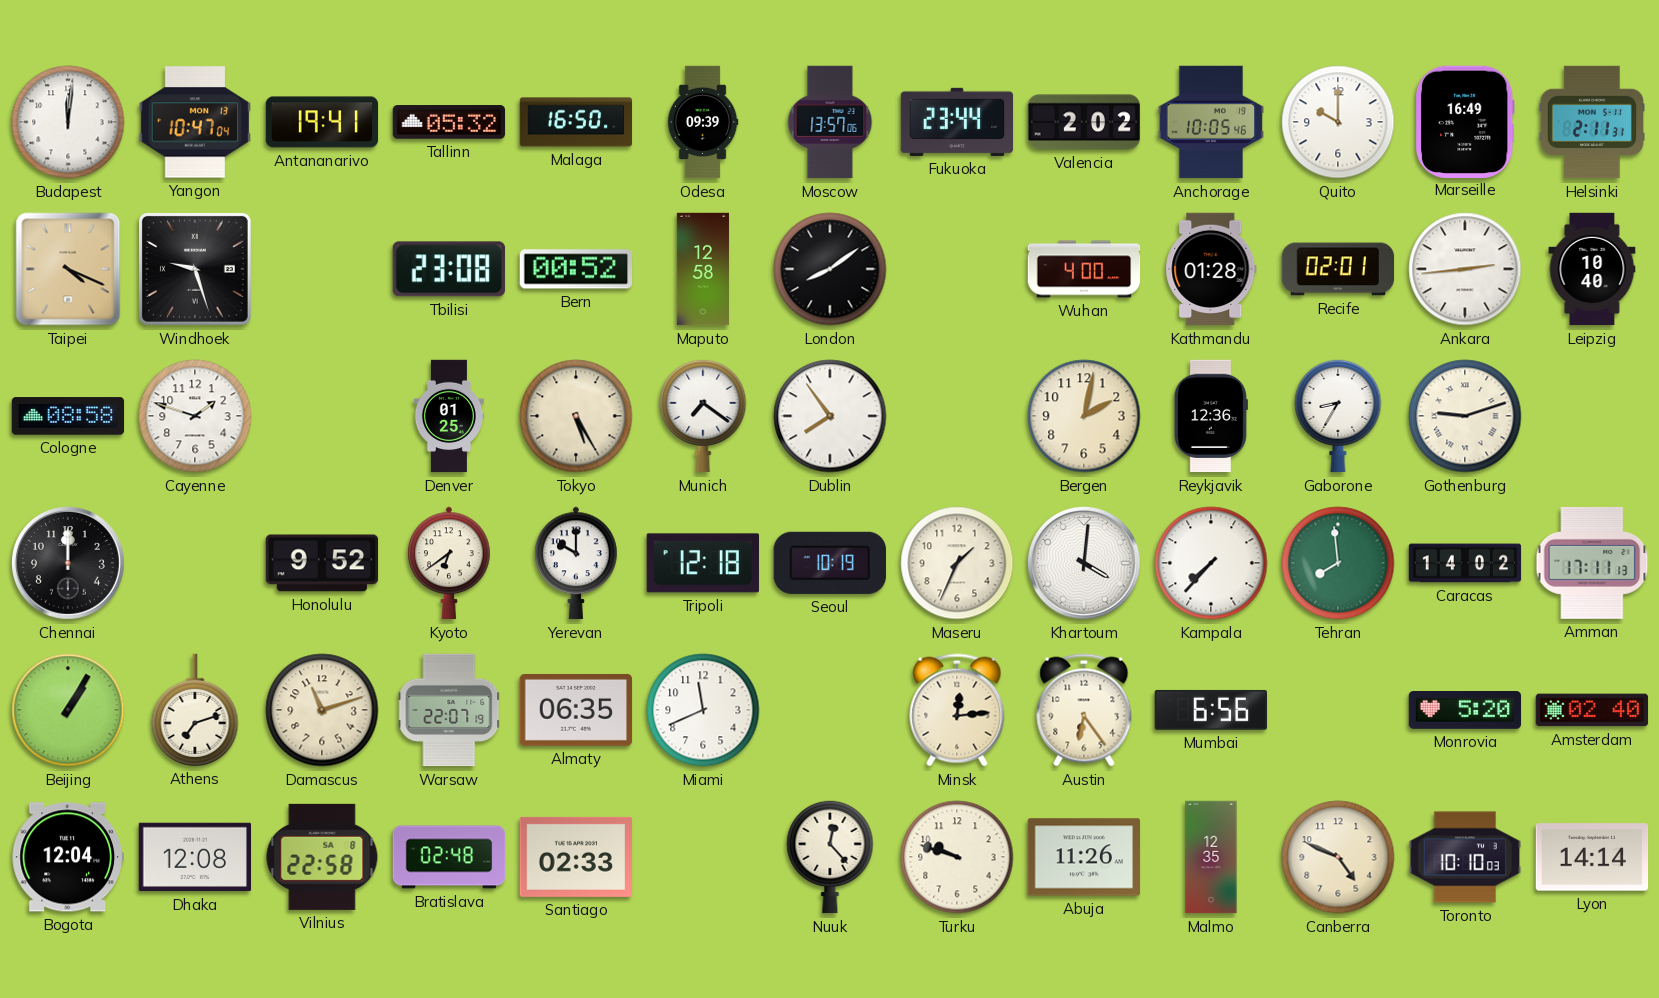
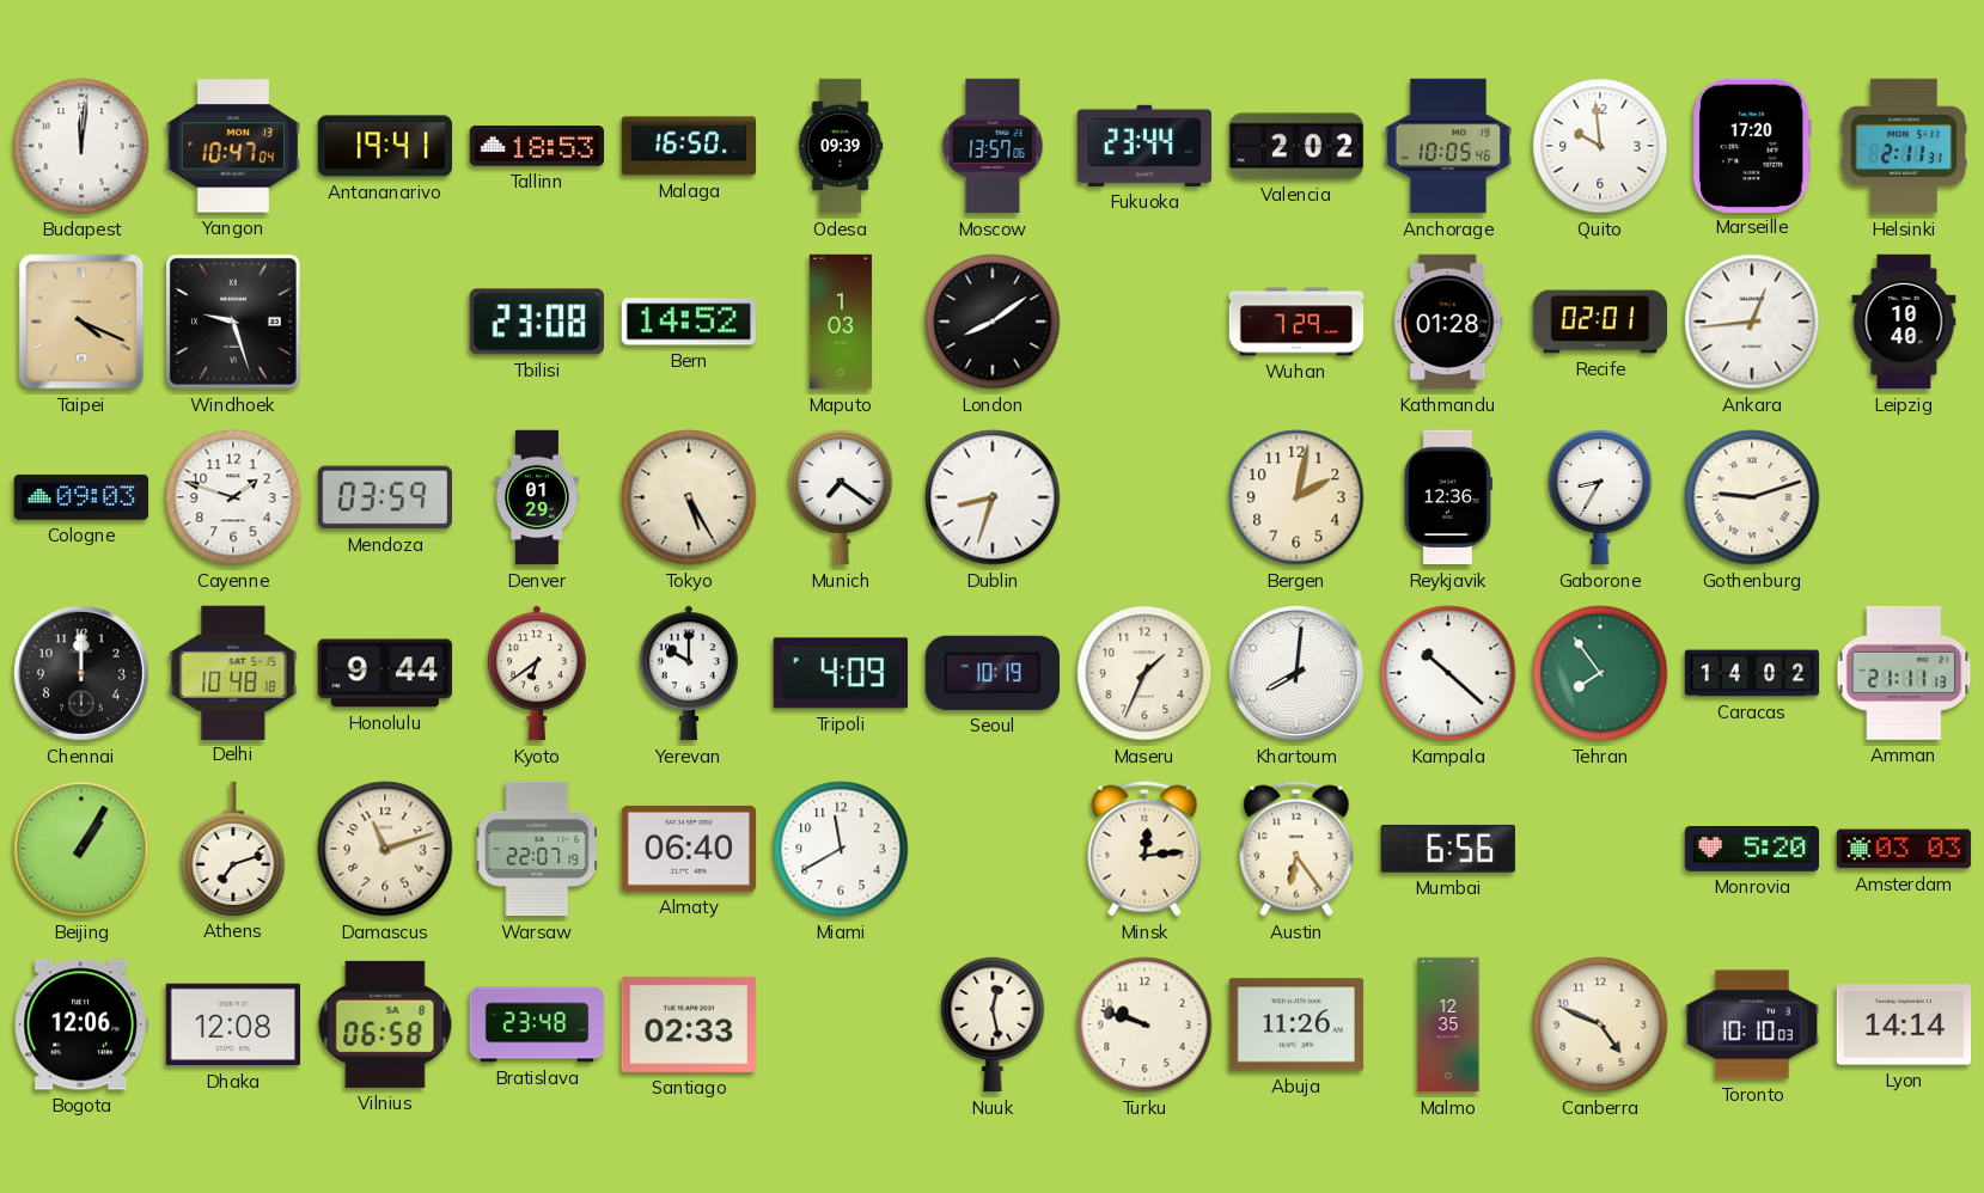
Tallinn: 05:32 -> 18:53 (537, 146)
Quito: 10:00 -> 9:59 (1600, 146)
Marseille: 16:49 -> 17:20 (1752, 145)
Bern: 00:52 -> 14:52 (688, 322)
Maputo: 12:58 -> 1:03 (840, 322)
Wuhan: 4:00 -> 7:29 (1296, 322)
Ankara: 2:44 -> 12:44 (1752, 322)
Cologne: 08:58 -> 09:03 (81, 497)
Mendoza: none -> 03:59 (384, 497)
Denver: 01:25 -> 01:29 (537, 497)
Dublin: 7:54 -> 8:33 (993, 497)
Delhi: none -> 10:48 (233, 672)
Honolulu: 9:52 -> 9:44 (385, 673)
Tripoli: 12:18 -> 4:09 (841, 673)
Khartoum: 4:01 -> 8:01 (1296, 673)
Kampala: 7:37 -> 10:22 (1448, 673)
Tehran: 7:59 -> 7:54 (1600, 673)
Amman: 17:11 -> 21:11 (1904, 673)
Almaty: 06:35 -> 06:40 (689, 849)
Miami: 11:41 -> 11:40 (841, 849)
Amsterdam: 02:40 -> 03:03 (1904, 849)
Bogota: 12:04 -> 12:06 (80, 1024)
Vilnius: 22:58 -> 06:58 (385, 1024)
Bratislava: 02:48 -> 23:48 (537, 1024)
Nuuk: 12:23 -> 12:28 (993, 1024)
